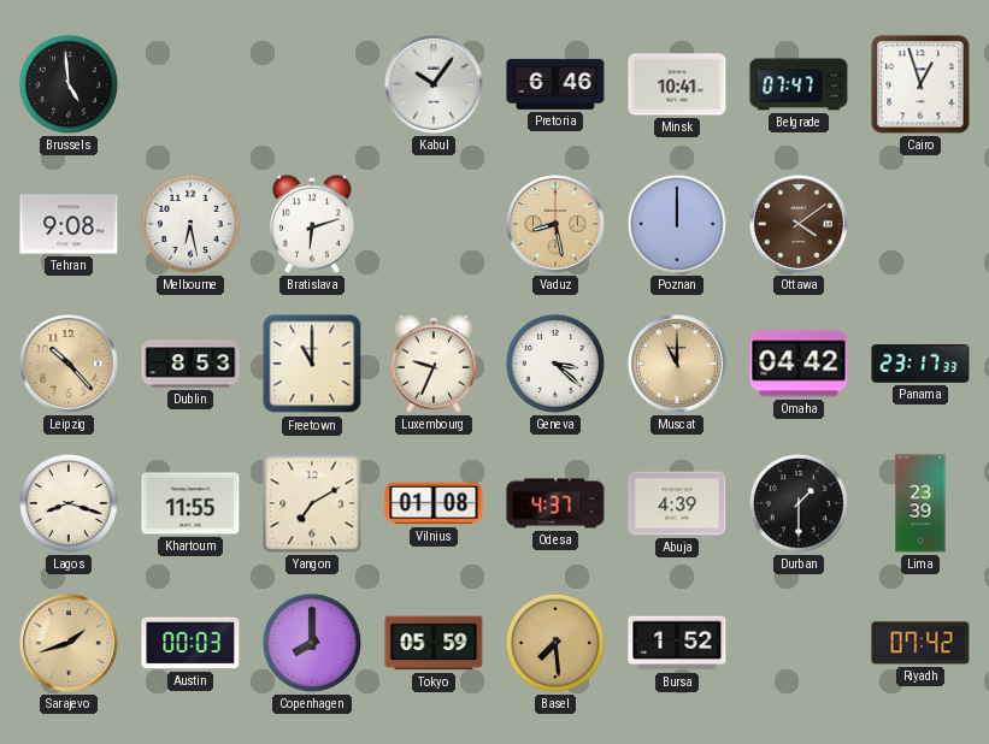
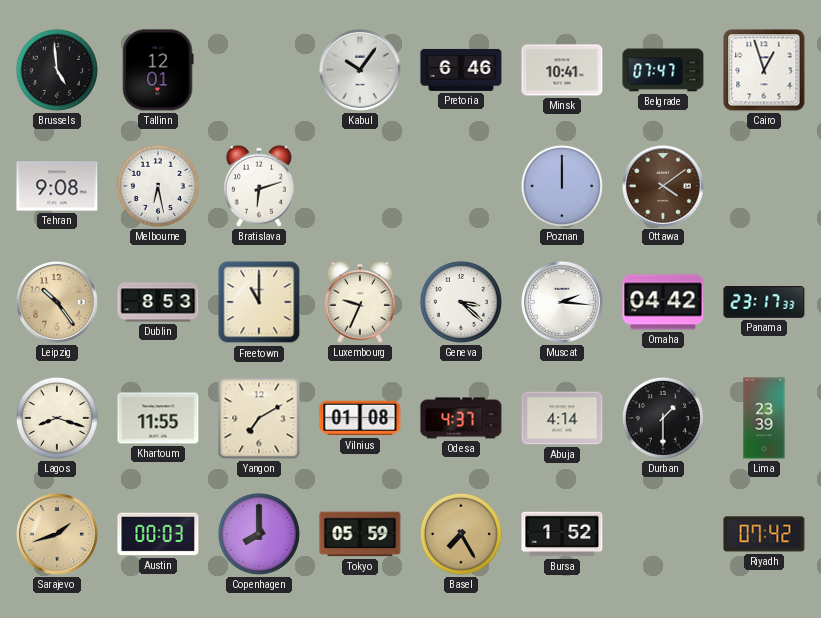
Tallinn: none -> 12:01 (158, 70)
Vaduz: 8:28 -> none (557, 225)
Leipzig: 10:23 -> 10:24 (58, 303)
Muscat: 11:00 -> 2:16 (563, 303)
Muscat dial: champagne -> white (563, 303)
Abuja: 4:39 -> 4:14 (562, 418)
Basel: 7:29 -> 7:25 (461, 534)
